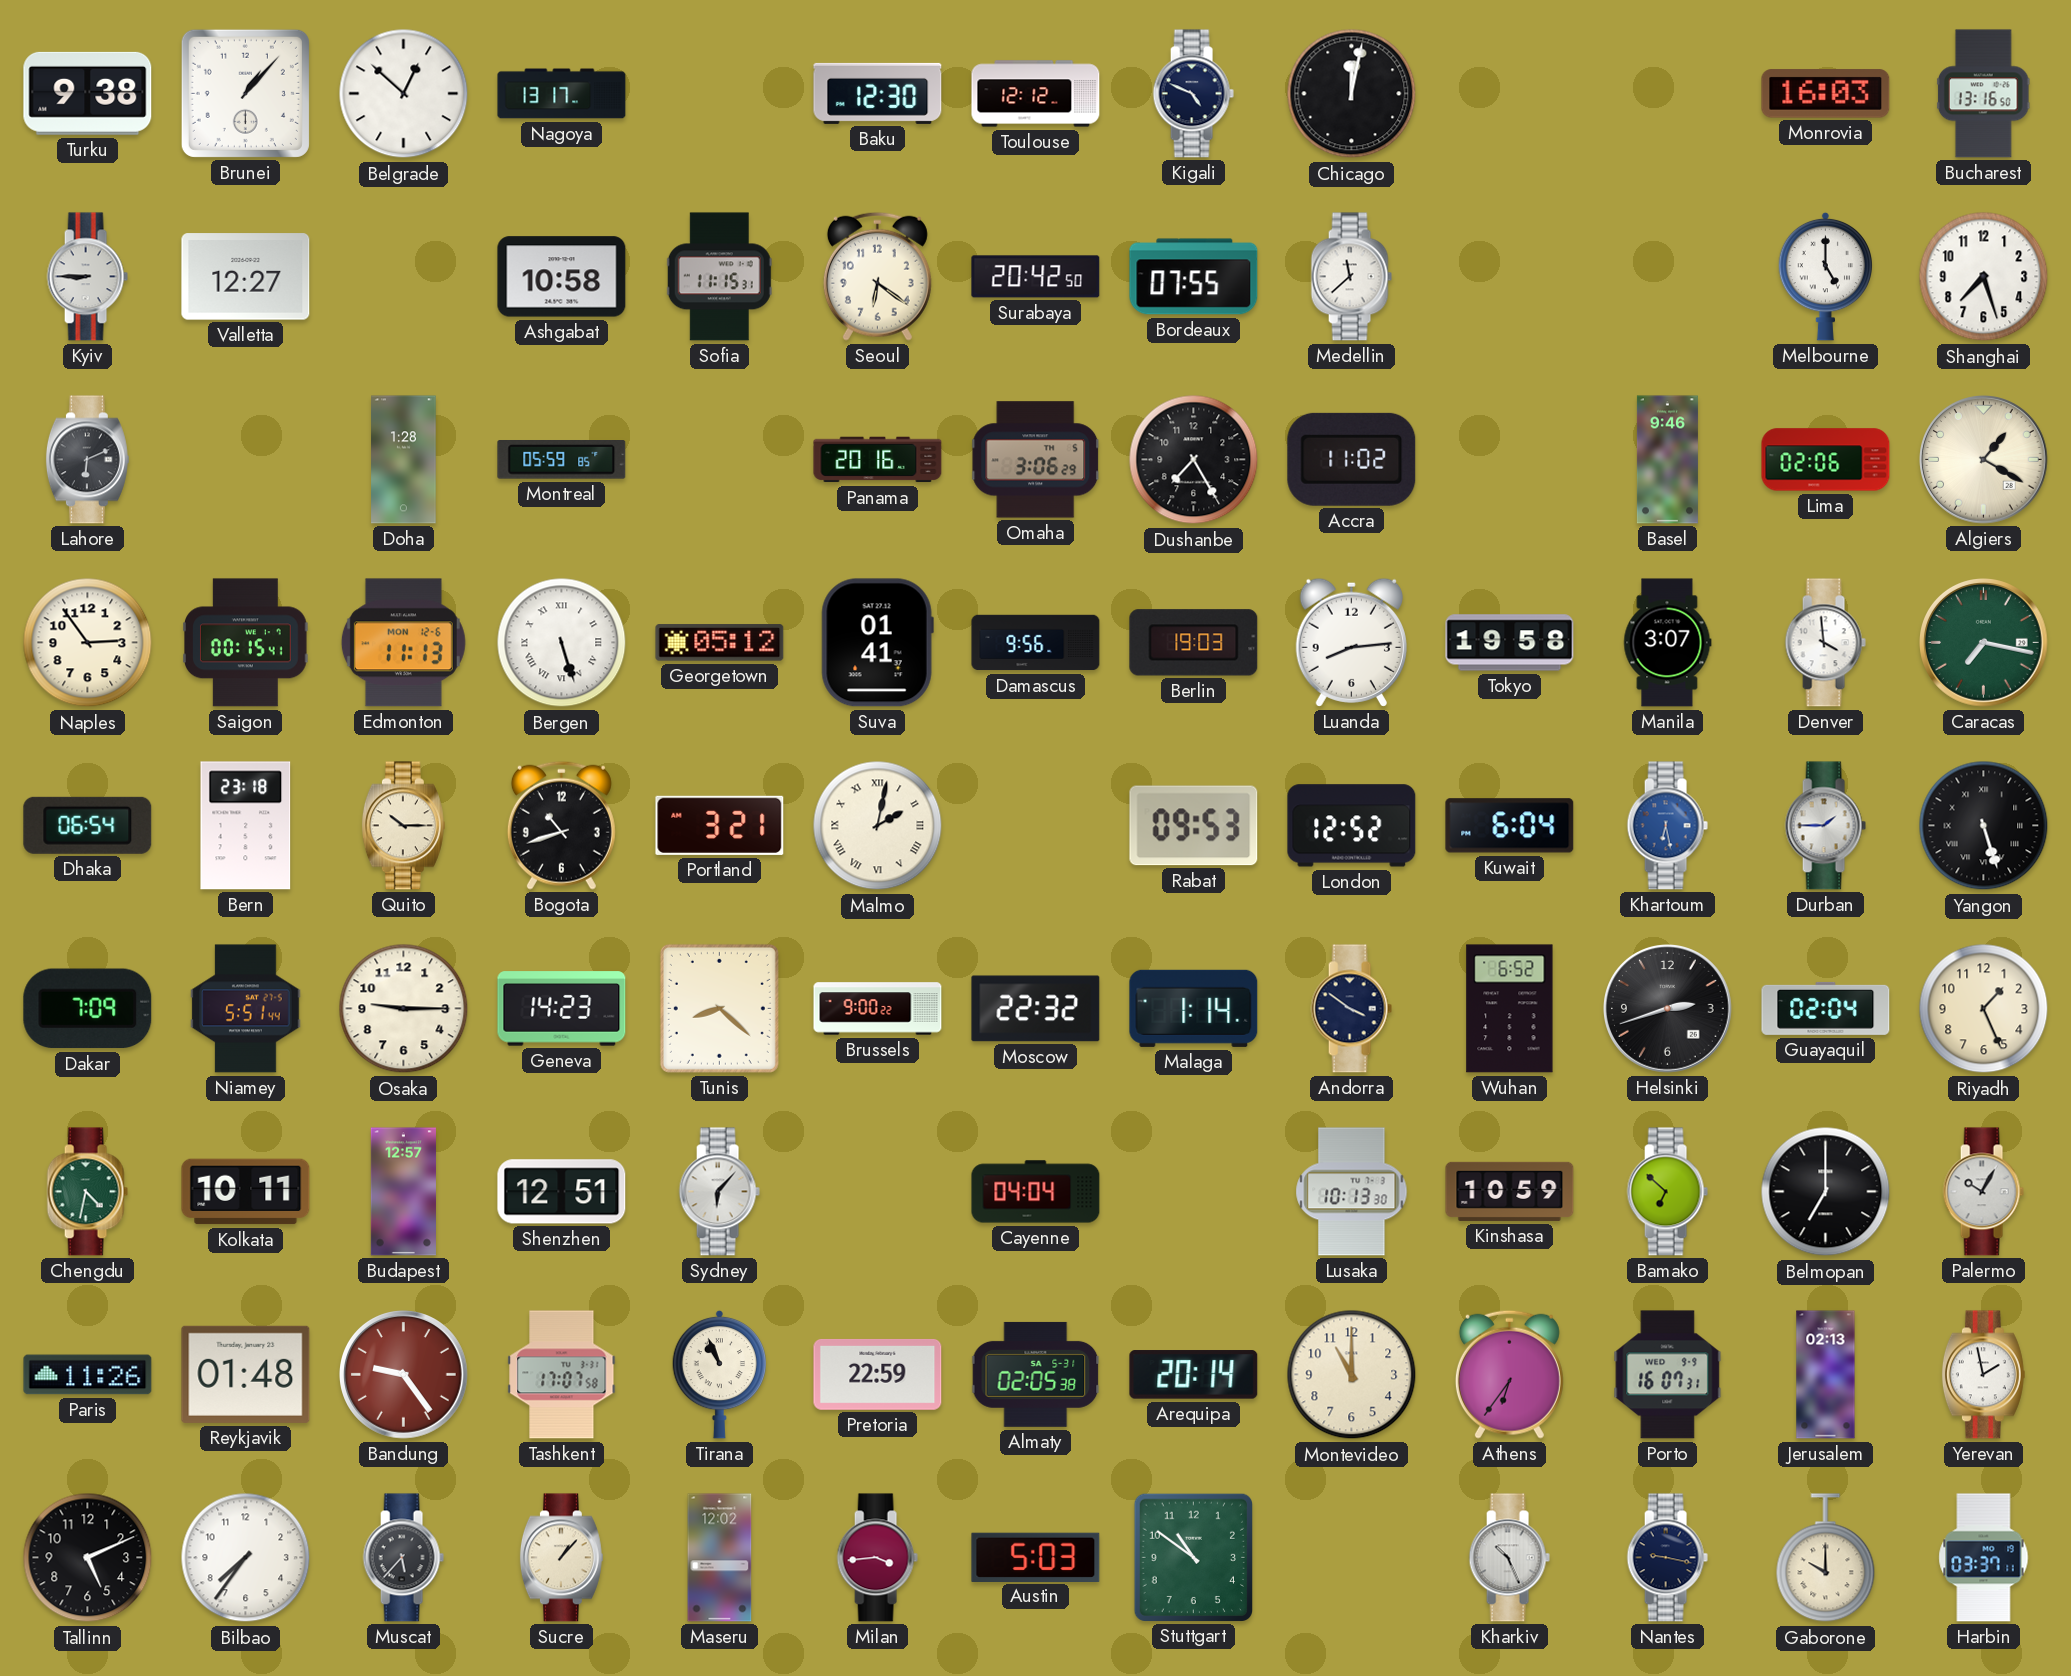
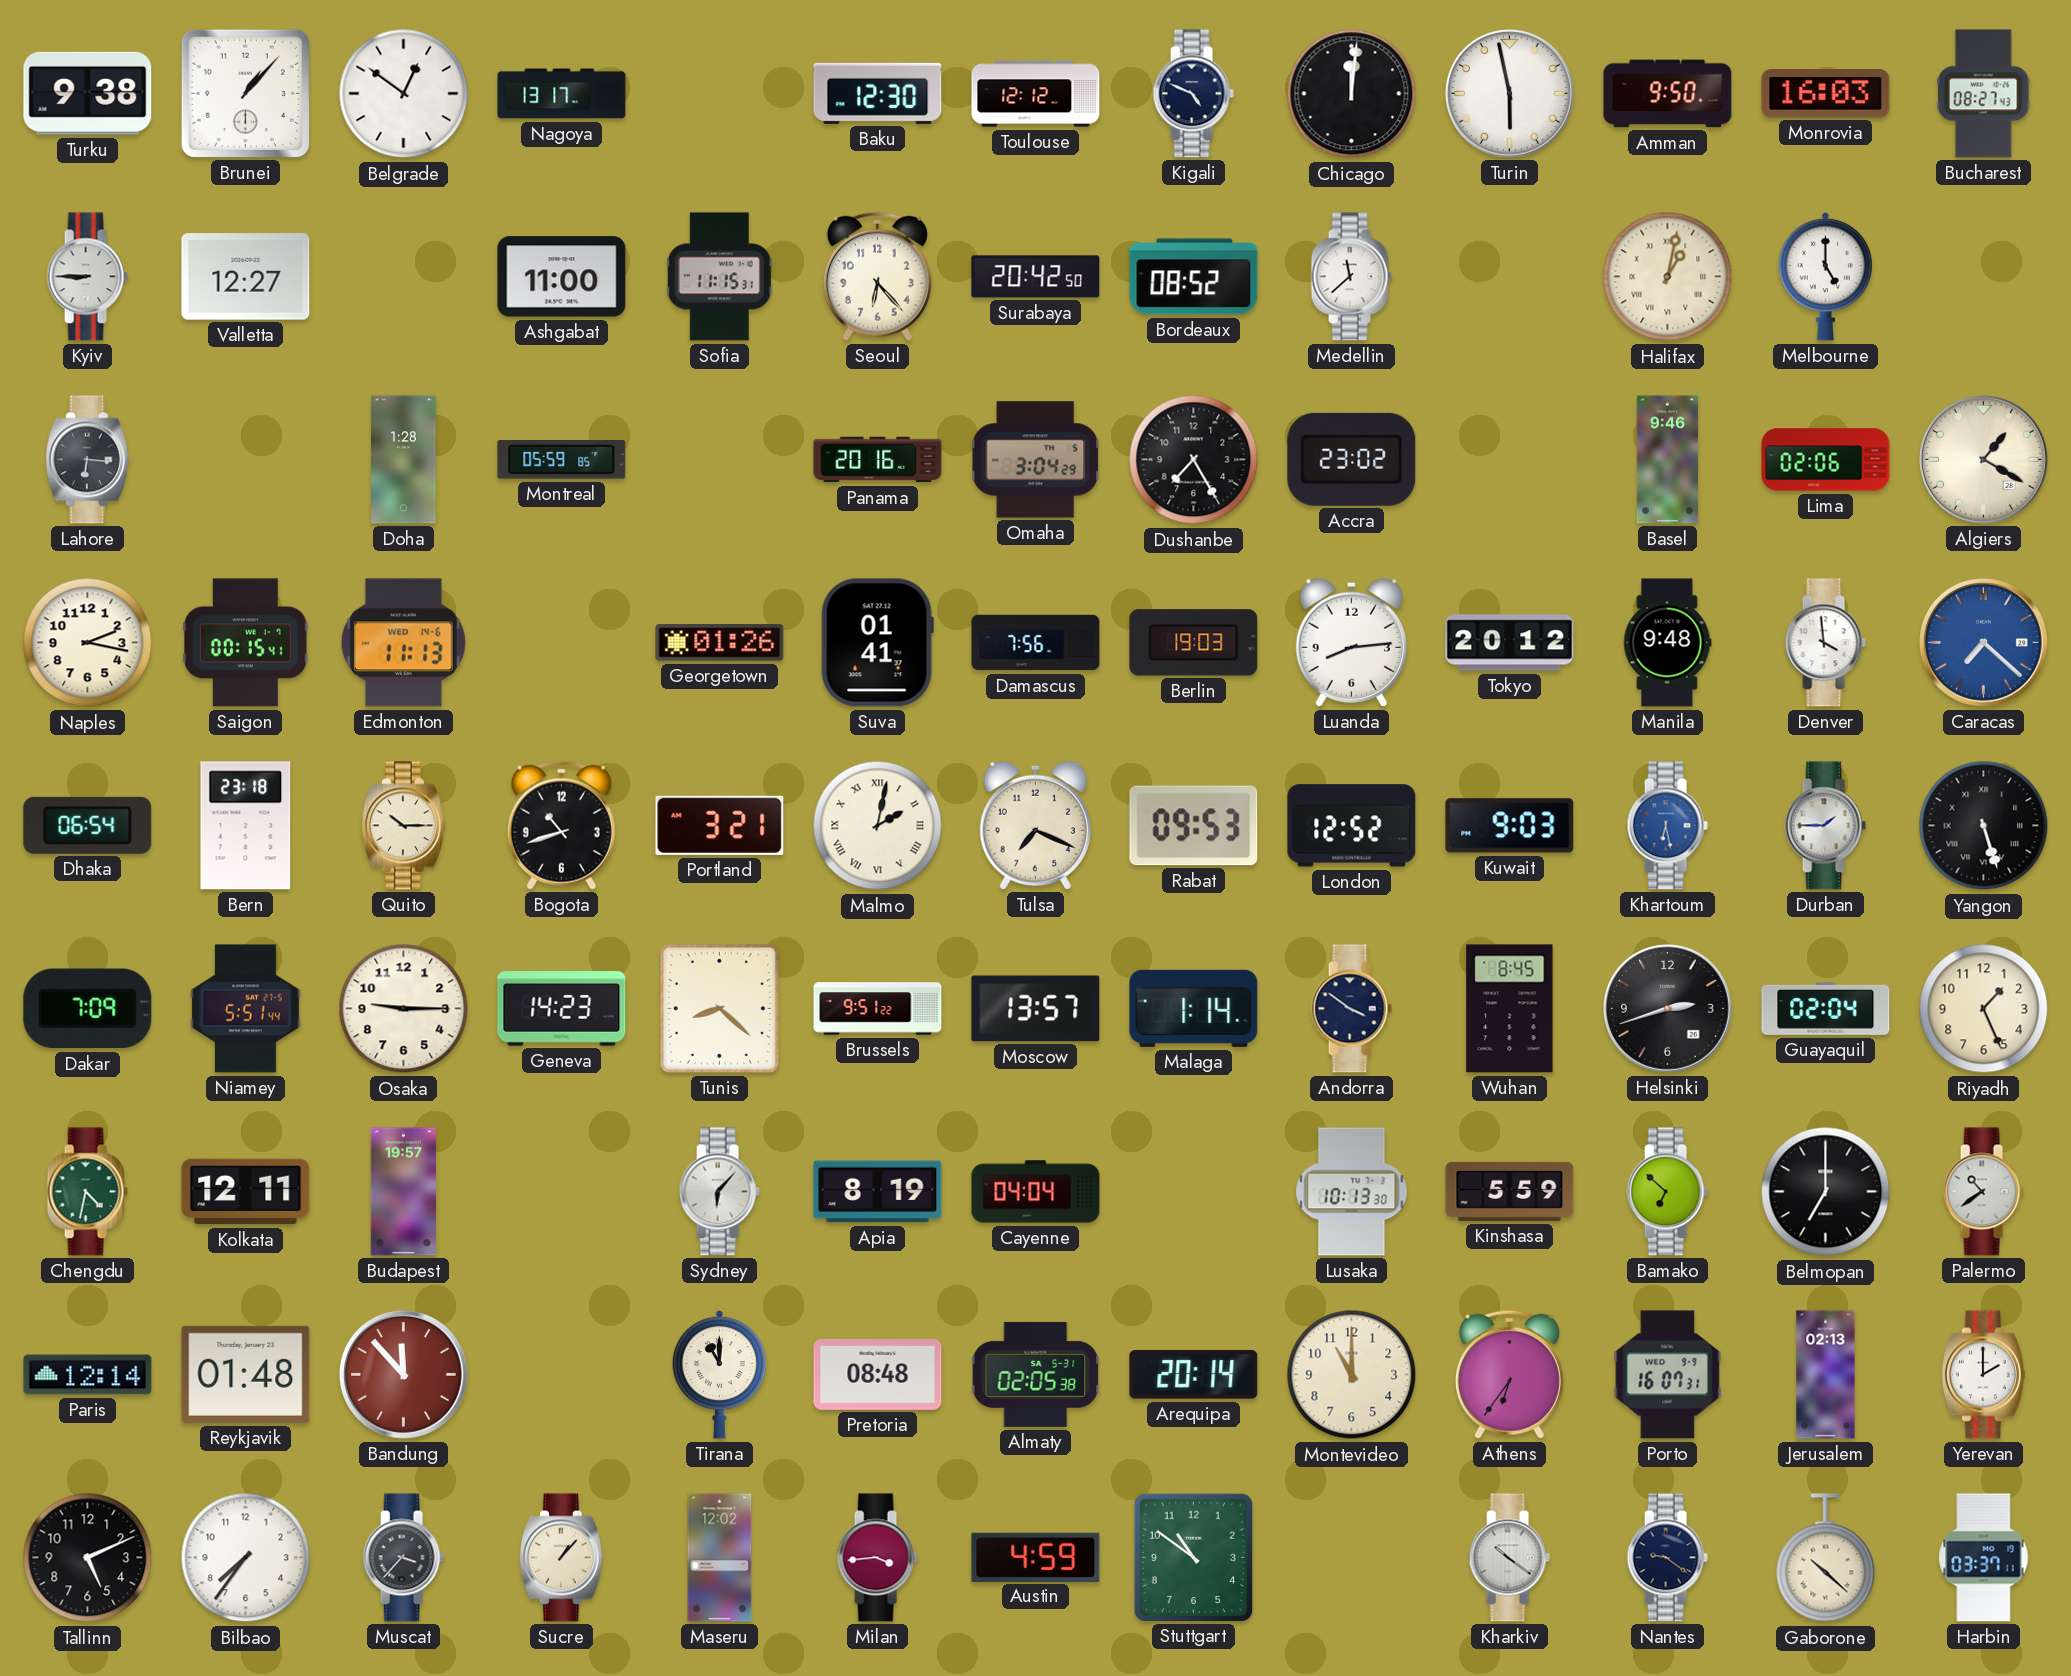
Belgrade: 12:52 -> 12:51 (404, 94)
Chicago: 12:02 -> 12:01 (1352, 94)
Turin: none -> 5:58 (1510, 94)
Amman: none -> 9:50 (1668, 94)
Bucharest: 13:16 -> 08:27 (1983, 94)
Ashgabat: 10:58 -> 11:00 (562, 277)
Seoul: 6:21 -> 6:23 (877, 276)
Bordeaux: 07:55 -> 08:52 (1194, 277)
Halifax: none -> 1:02 (1668, 277)
Shanghai: 7:27 -> none (1984, 277)
Lahore: 6:11 -> 6:16 (87, 460)
Omaha: 3:06 -> 3:04 (1036, 460)
Accra: 11:02 -> 23:02 (1352, 459)
Naples: 2:54 -> 2:17 (88, 643)
Edmonton date: MON 12-6 -> WED 14-6 (403, 643)
Bergen: 5:27 -> none (562, 643)
Georgetown: 05:12 -> 01:26 (720, 643)
Damascus: 9:56 -> 7:56 (1036, 643)
Tokyo: 19:58 -> 20:12 (1510, 643)
Manila: 3:07 -> 9:48 (1668, 643)
Caracas: 7:17 -> 7:22 (1984, 643)
Caracas dial: green -> blue (1984, 643)
Tulsa: none -> 7:19 (1035, 825)
Kuwait: 6:04 -> 9:03 (1510, 826)
Brussels: 9:00 -> 9:51 (878, 1009)
Moscow: 22:32 -> 13:57 (1036, 1009)
Wuhan: 6:52 -> 8:45 (1510, 1009)
Kolkata: 10:11 -> 12:11 (246, 1192)
Budapest: 12:57 -> 19:57 (403, 1192)
Shenzhen: 12:51 -> none (562, 1192)
Apia: none -> 8:19 (878, 1192)
Kinshasa: 10:59 -> 5:59 (1510, 1191)
Palermo: 10:05 -> 10:39 (1983, 1192)
Paris: 11:26 -> 12:14 (88, 1375)
Bandung: 9:24 -> 11:53 (404, 1375)
Tashkent: 17:07 -> none (562, 1375)
Tirana: 10:56 -> 11:00 (720, 1374)
Pretoria: 22:59 -> 08:48 (878, 1375)
Yerevan: 1:58 -> 2:00 (1983, 1375)
Muscat: 5:37 -> 3:37 (403, 1558)
Austin: 5:03 -> 4:59 (1036, 1557)
Kharkiv: 10:26 -> 10:21 (1509, 1558)
Nantes: 9:17 -> 9:21 (1667, 1558)
Gaborone: 10:00 -> 10:22 (1826, 1558)
